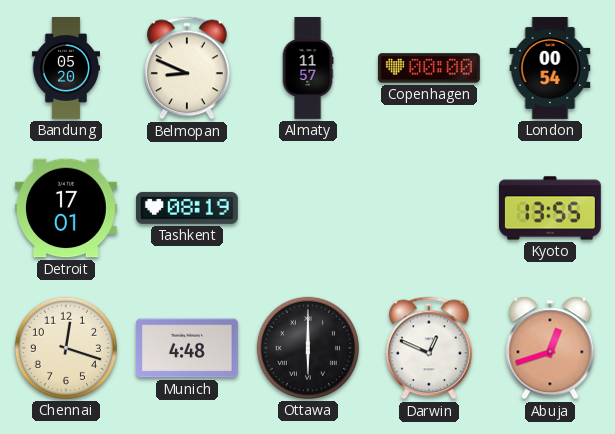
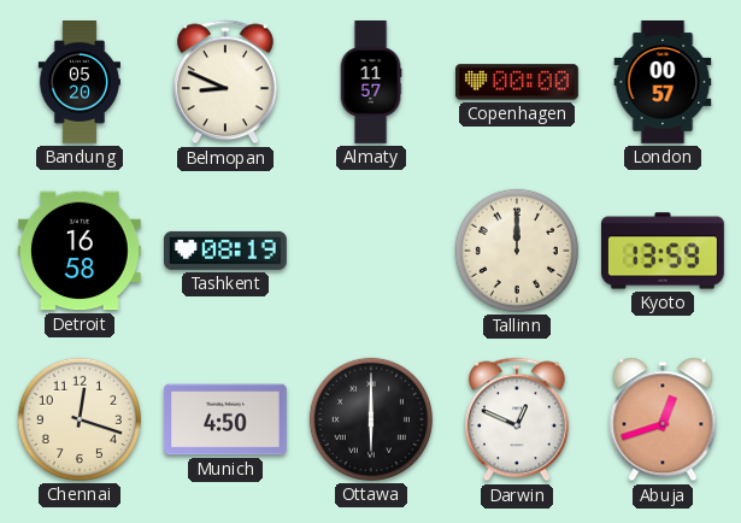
London: 00:54 -> 00:57 (663, 83)
Detroit: 17:01 -> 16:58 (80, 251)
Tallinn: none -> 12:00 (517, 251)
Kyoto: 13:55 -> 13:59 (663, 251)
Munich: 4:48 -> 4:50 (225, 419)
